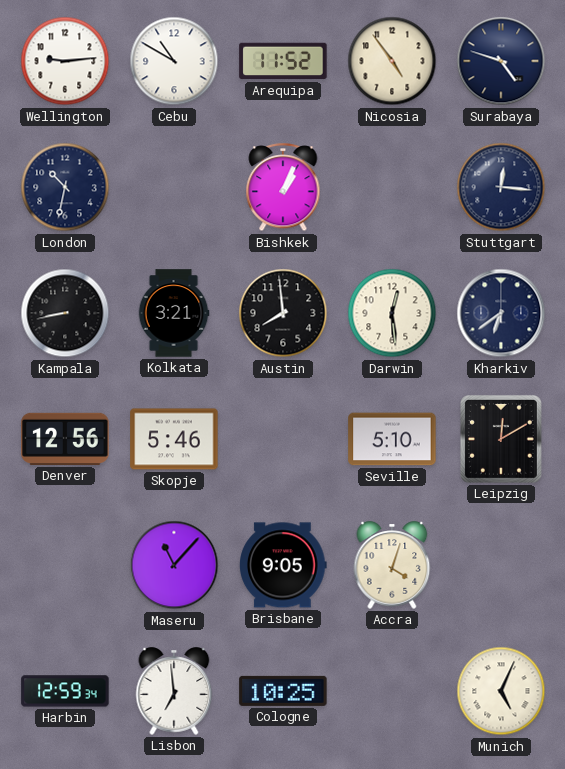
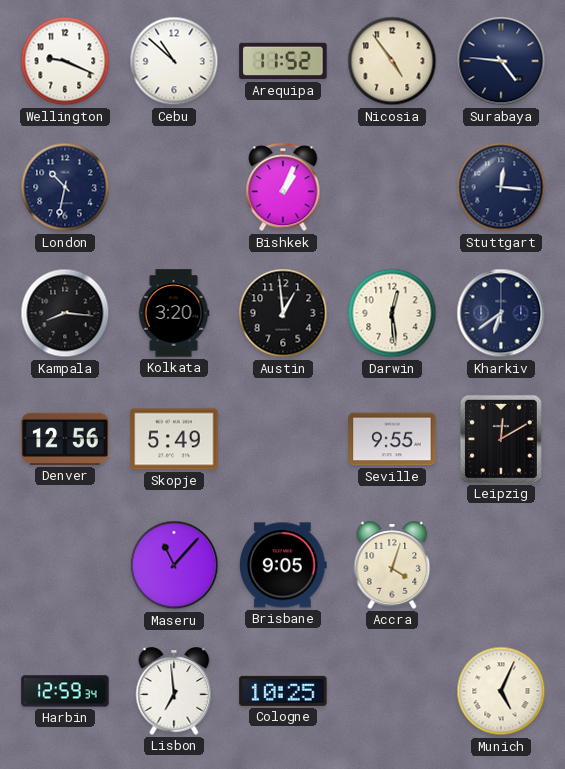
Wellington: 9:14 -> 9:19 (65, 61)
Cebu: 10:50 -> 10:52 (174, 61)
Surabaya: 4:48 -> 4:46 (501, 61)
Kampala: 8:43 -> 8:16 (65, 313)
Kolkata: 3:21 -> 3:20 (174, 313)
Austin: 7:59 -> 12:59 (283, 313)
Skopje: 5:46 -> 5:49 (174, 439)
Seville: 5:10 -> 9:55 (392, 439)
